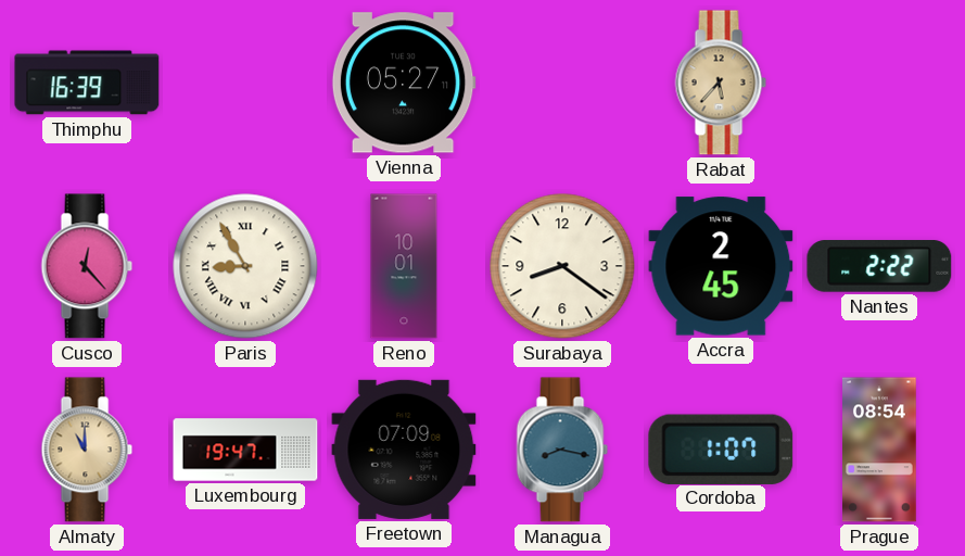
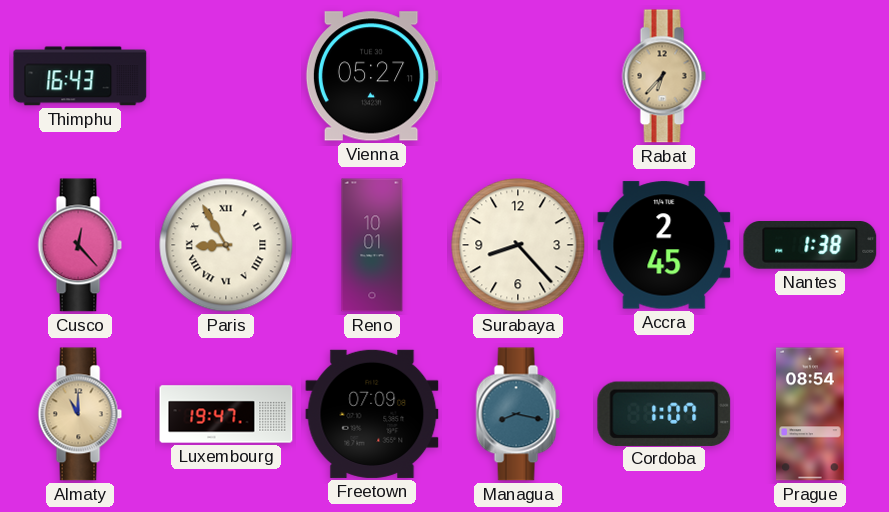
Thimphu: 16:39 -> 16:43 (80, 76)
Rabat: 5:37 -> 6:37 (664, 76)
Surabaya: 8:21 -> 8:23 (518, 245)
Nantes: 2:22 -> 1:38 (810, 246)
